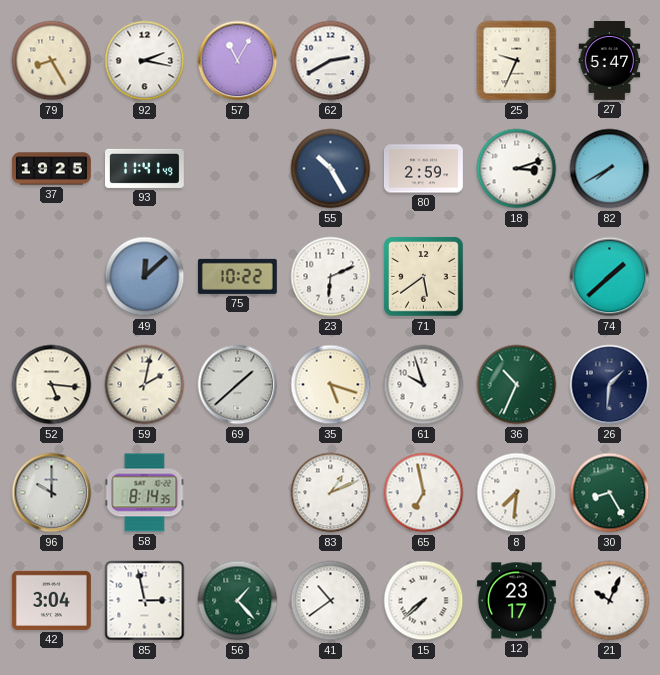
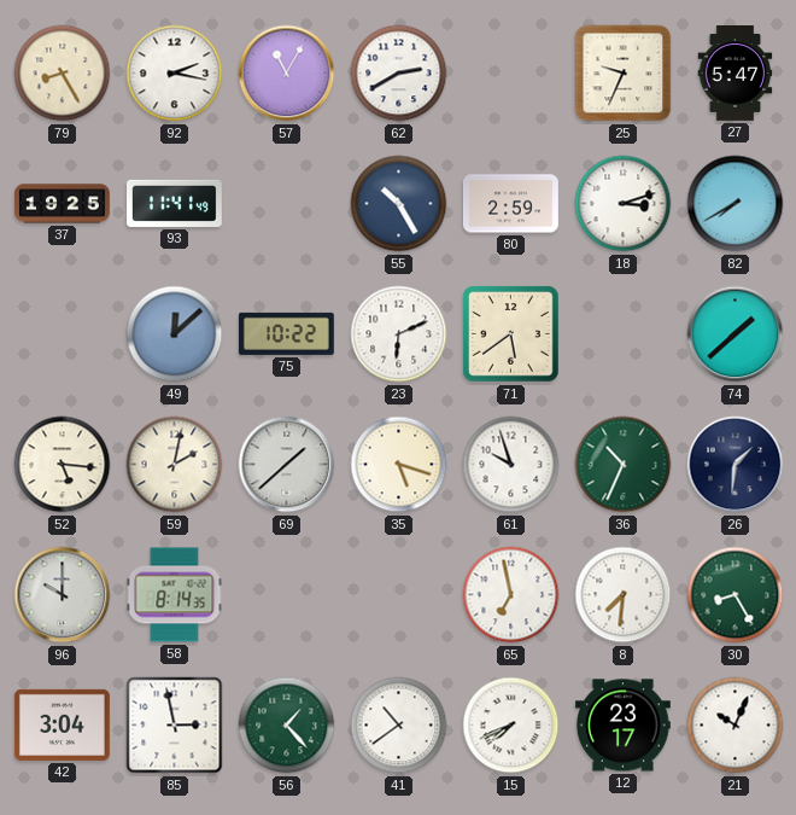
83: 1:11 -> none (331, 493)
15: 7:38 -> 7:41 (511, 726)
